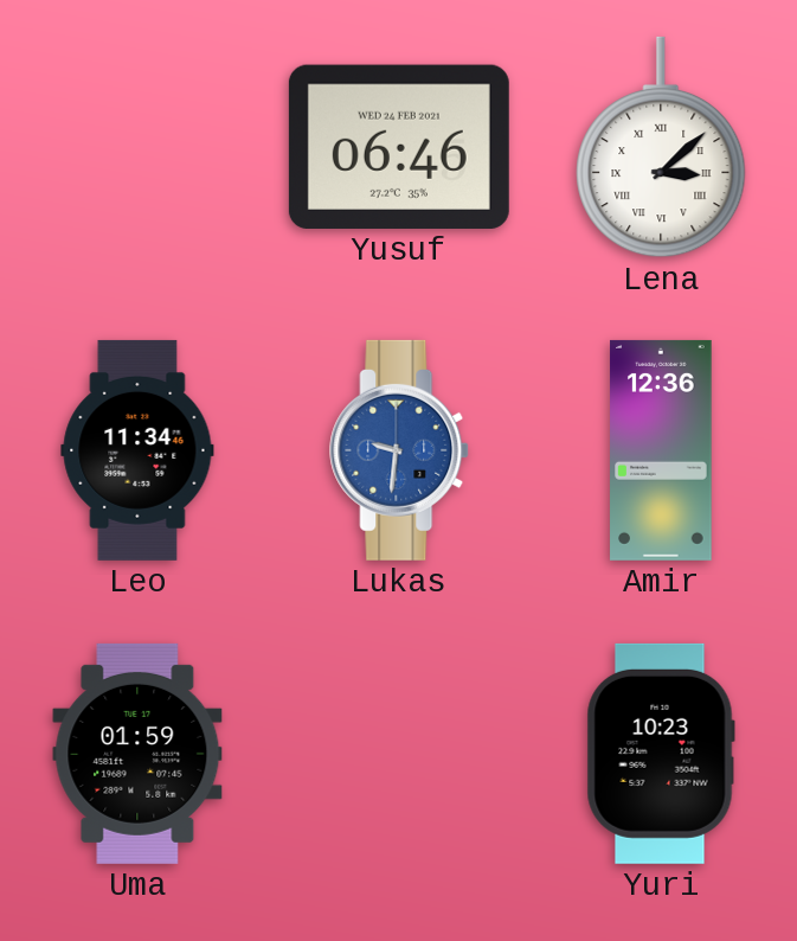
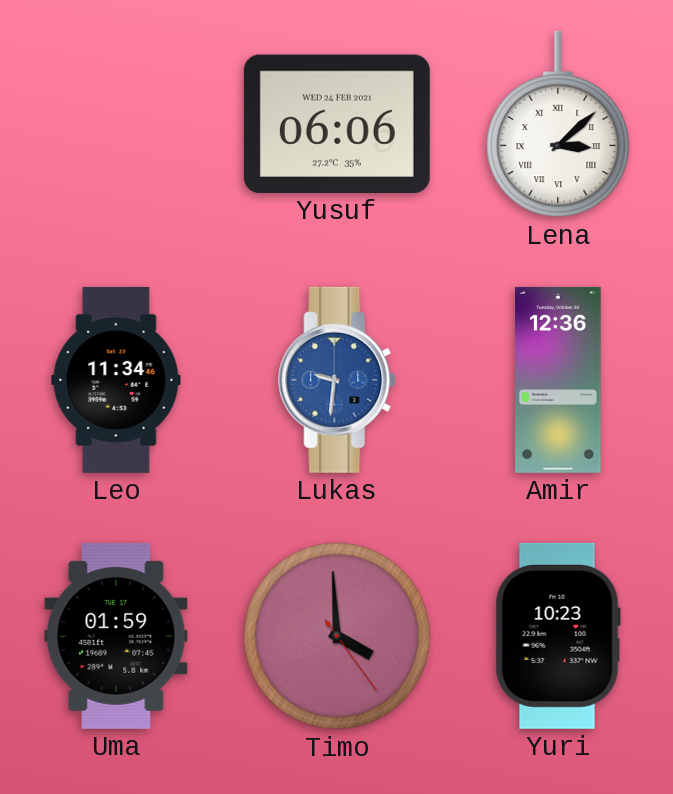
Yusuf: 06:46 -> 06:06 (337, 124)
Timo: none -> 3:59 (337, 636)
